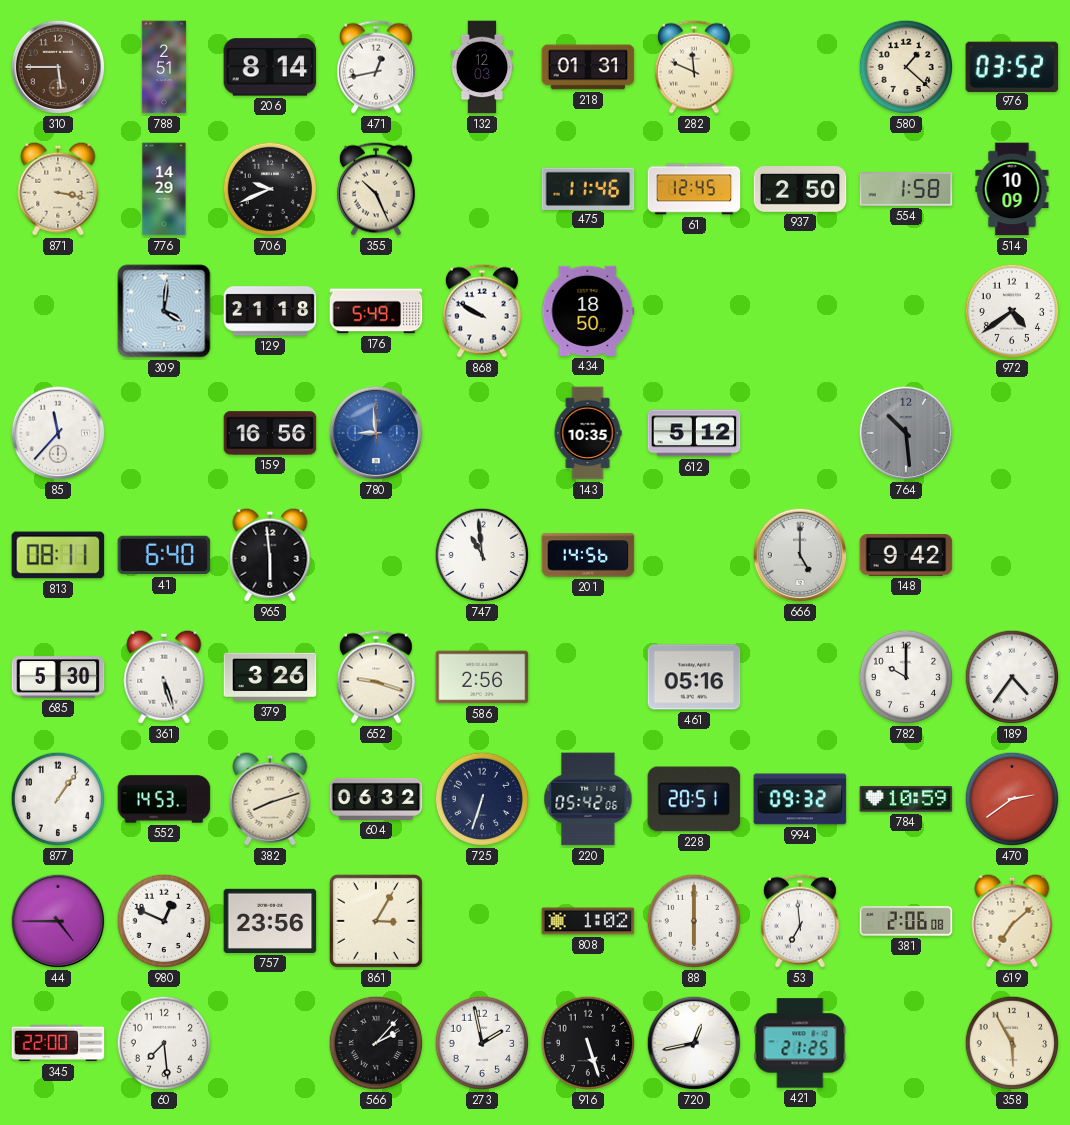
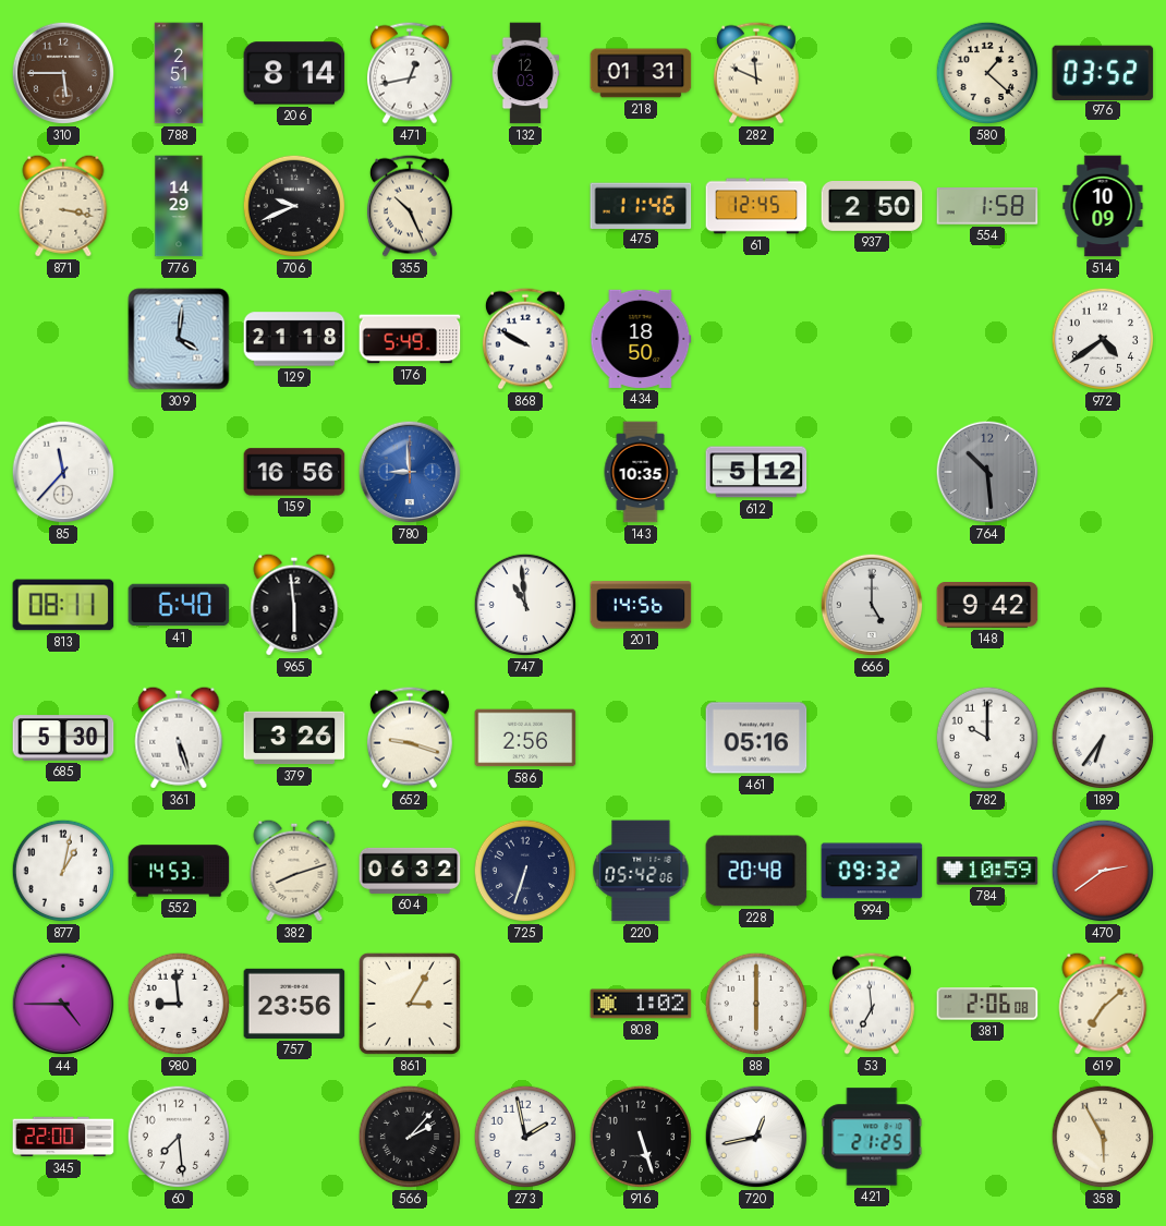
189: 4:36 -> 6:36 (1103, 738)
877: 1:06 -> 1:02 (63, 871)
228: 20:51 -> 20:48 (756, 871)
980: 12:49 -> 8:59 (179, 1004)
